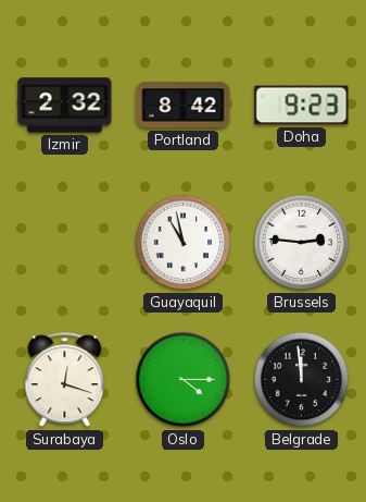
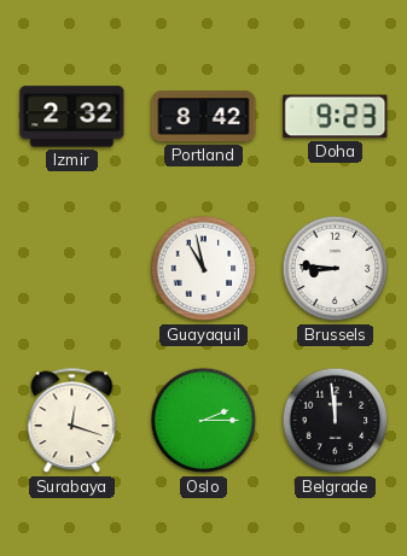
Brussels: 2:46 -> 8:46 (336, 269)
Oslo: 4:15 -> 2:15 (204, 421)
